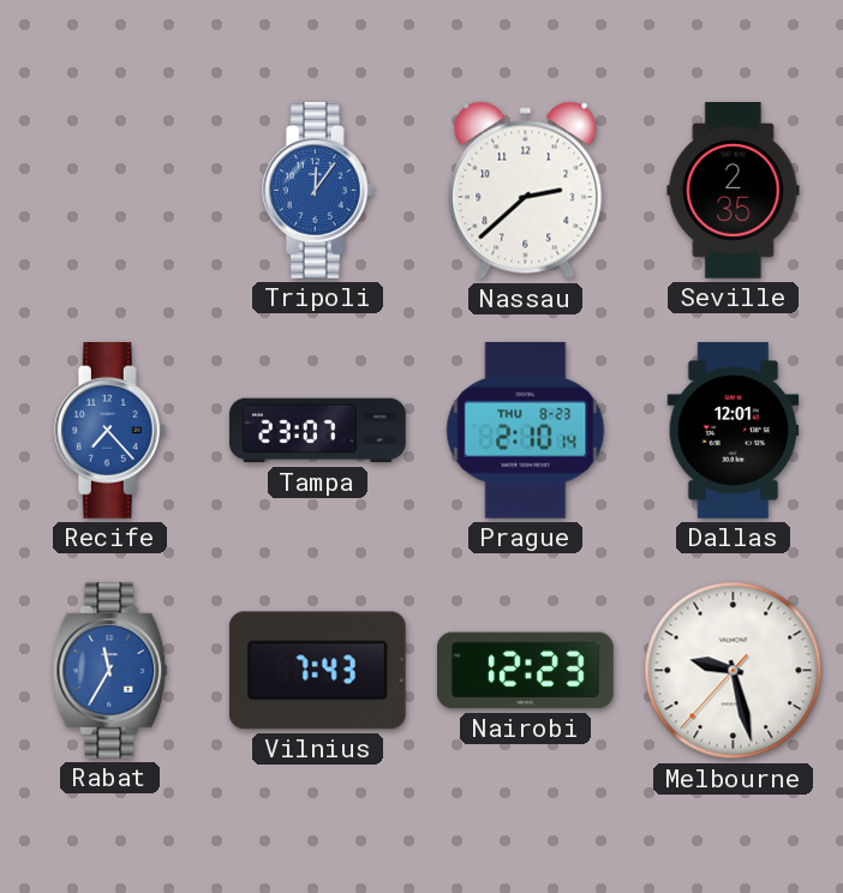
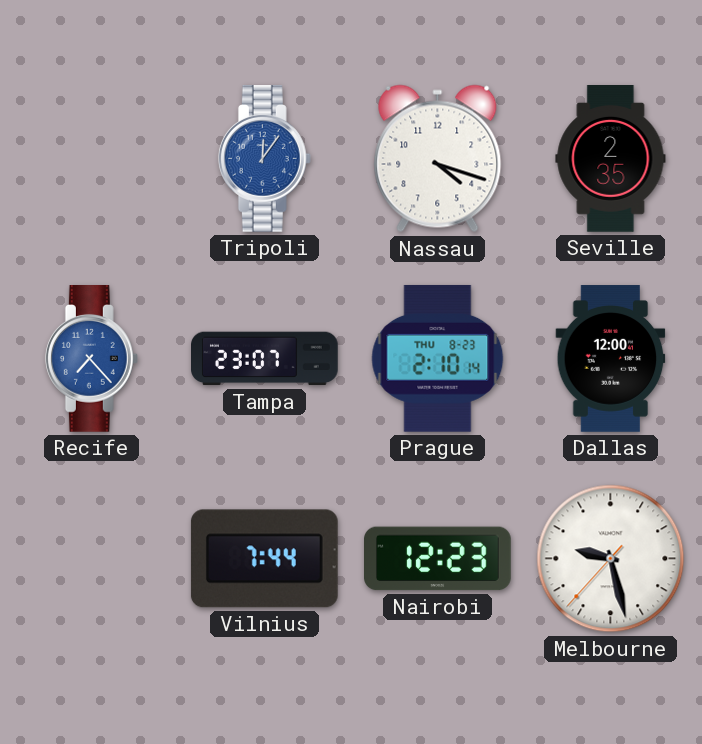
Nassau: 2:38 -> 4:18 (438, 159)
Dallas: 12:01 -> 12:00 (611, 359)
Rabat: 11:35 -> none (110, 671)
Vilnius: 7:43 -> 7:44 (264, 559)
